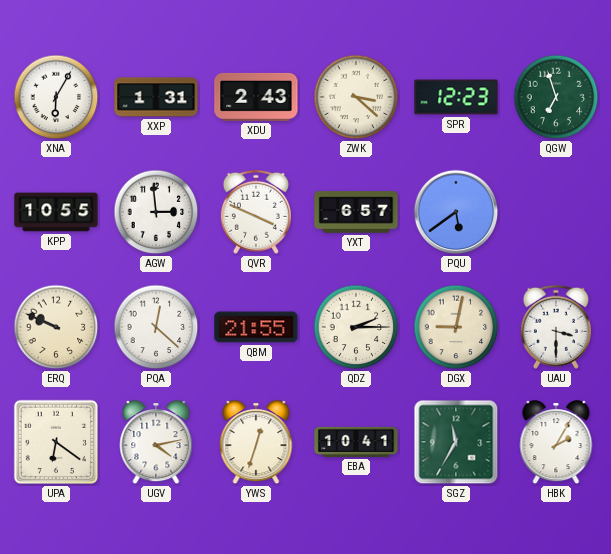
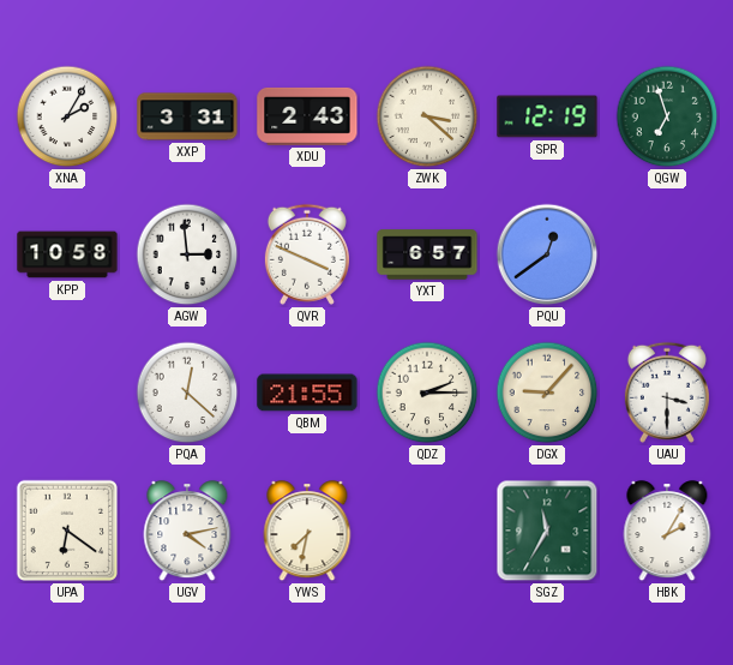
XNA: 6:05 -> 2:05 (67, 116)
XXP: 1:31 -> 3:31 (187, 116)
SPR: 12:23 -> 12:19 (547, 116)
KPP: 10:55 -> 10:58 (67, 254)
PQU: 5:39 -> 12:39 (547, 254)
ERQ: 9:49 -> none (56, 327)
DGX: 9:02 -> 9:07 (547, 393)
YWS: 12:33 -> 7:32 (307, 532)
EBA: 10:41 -> none (356, 442)
